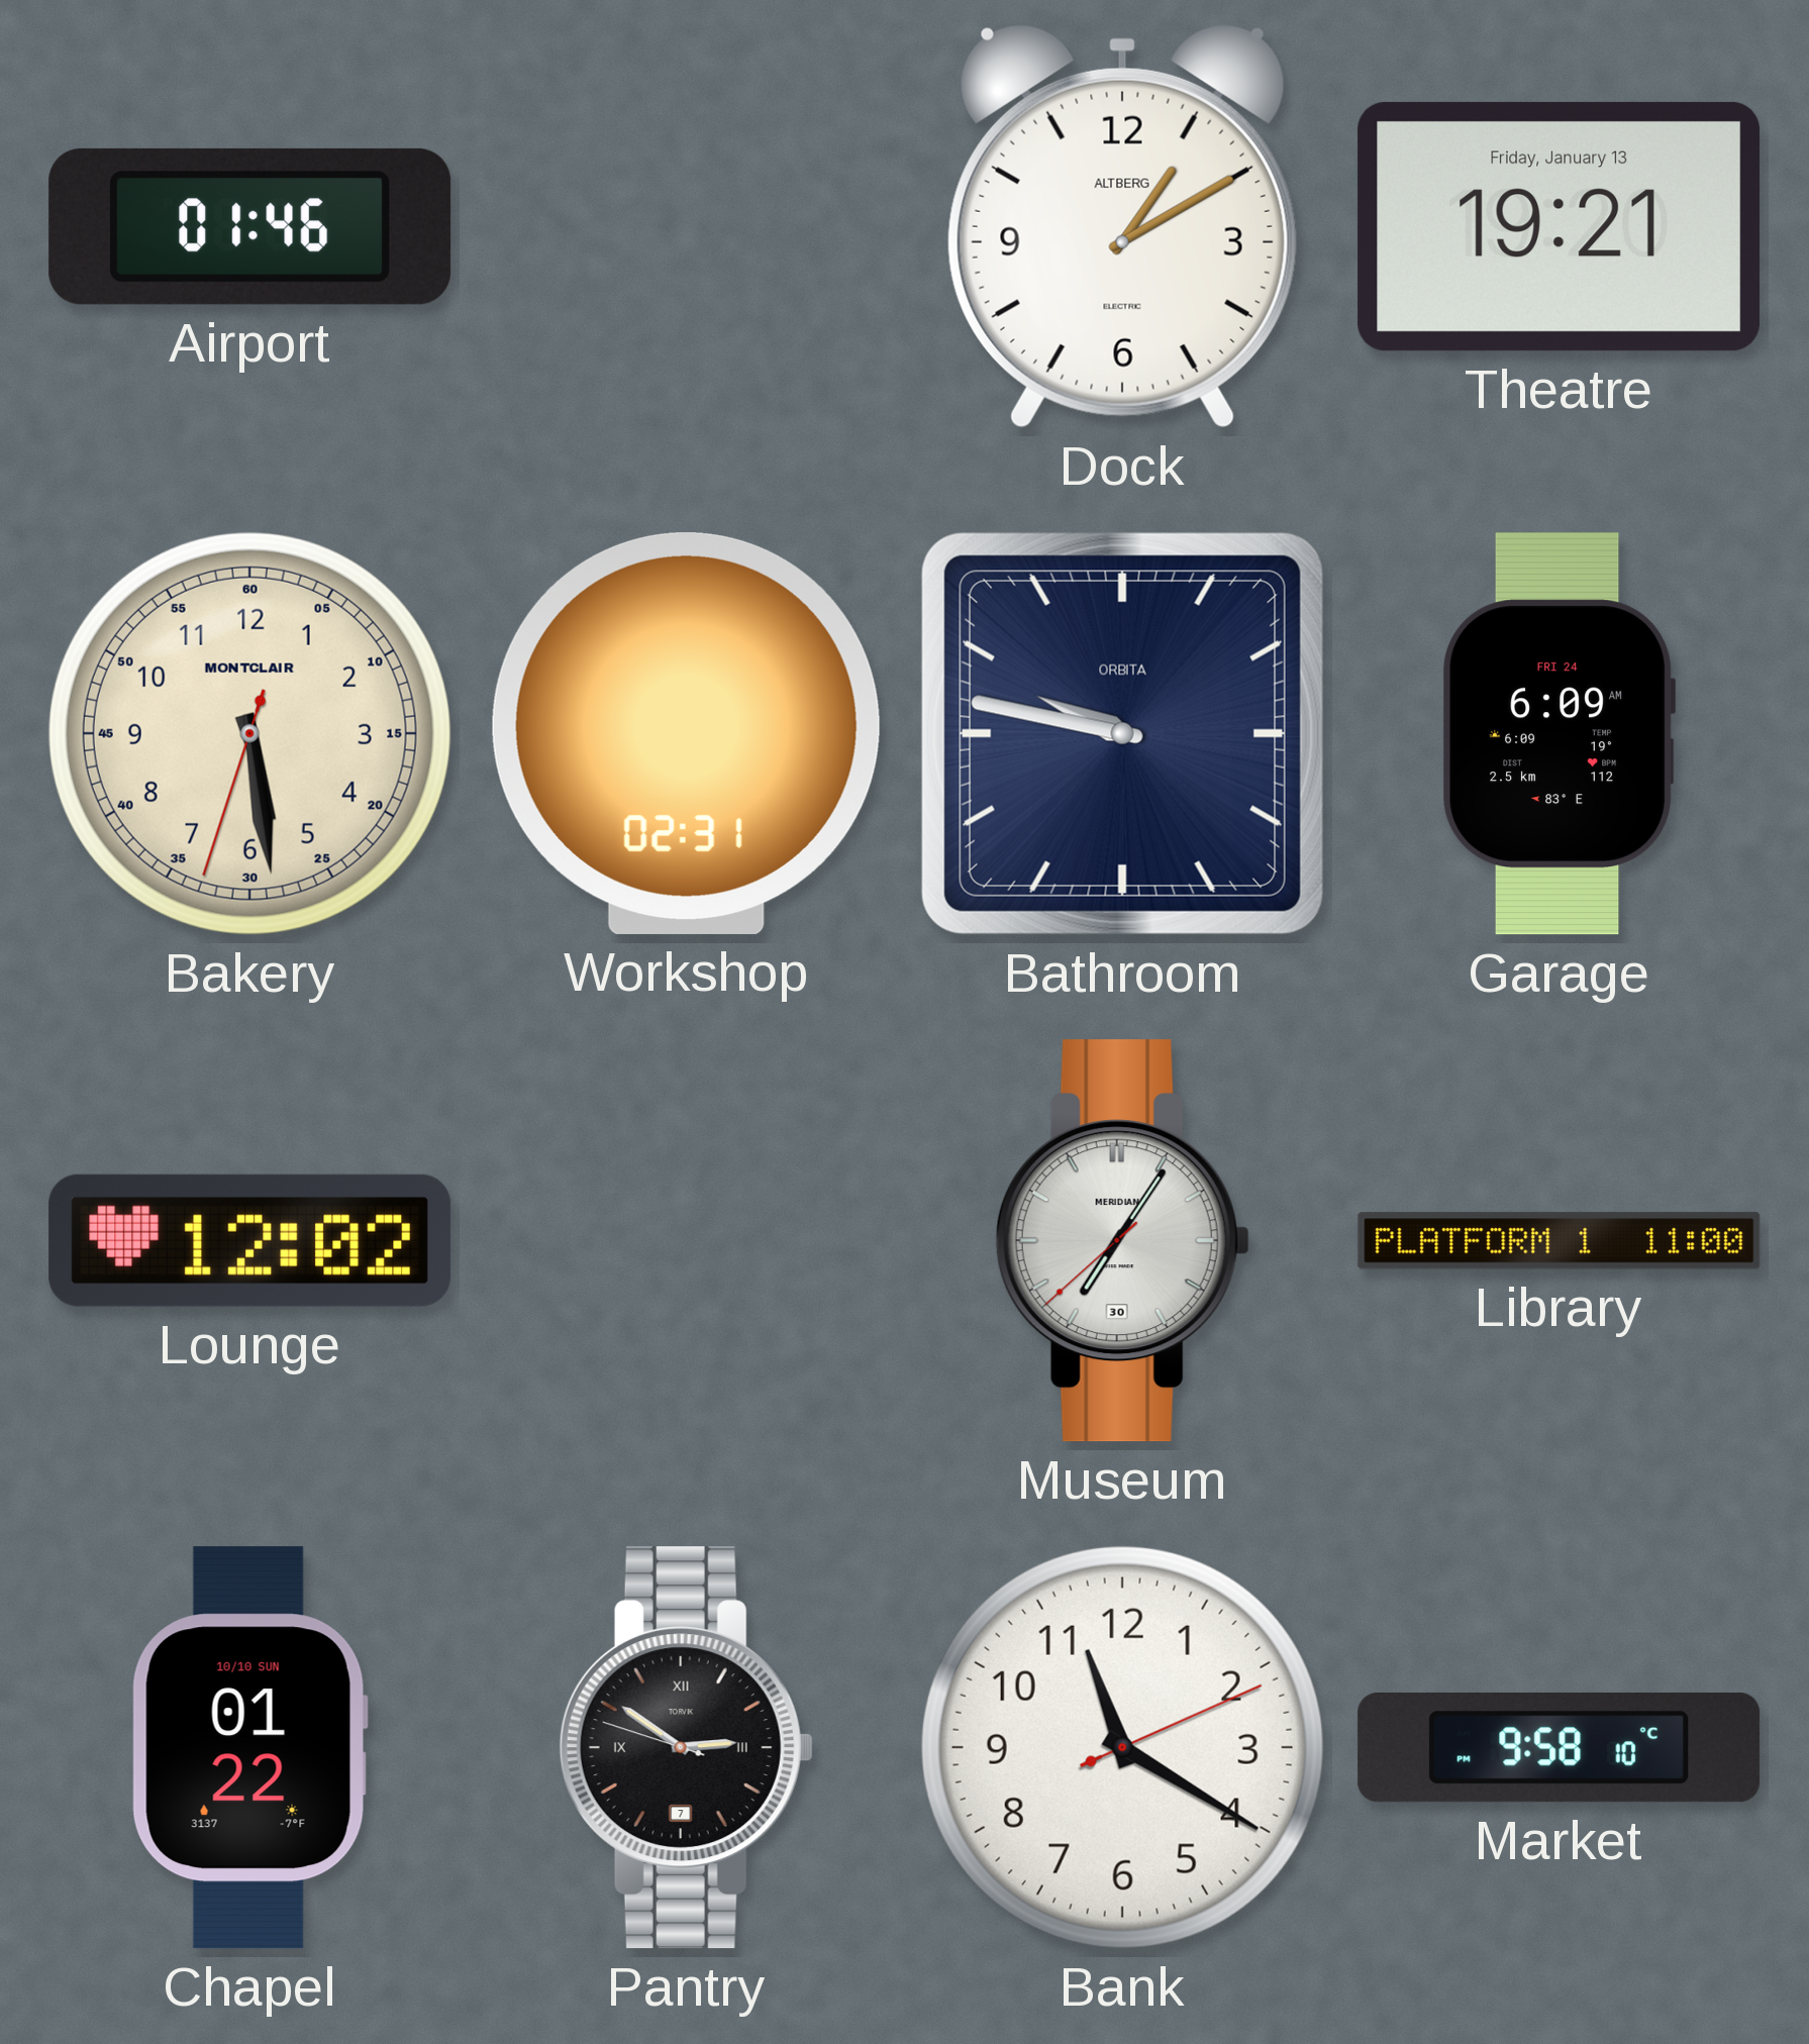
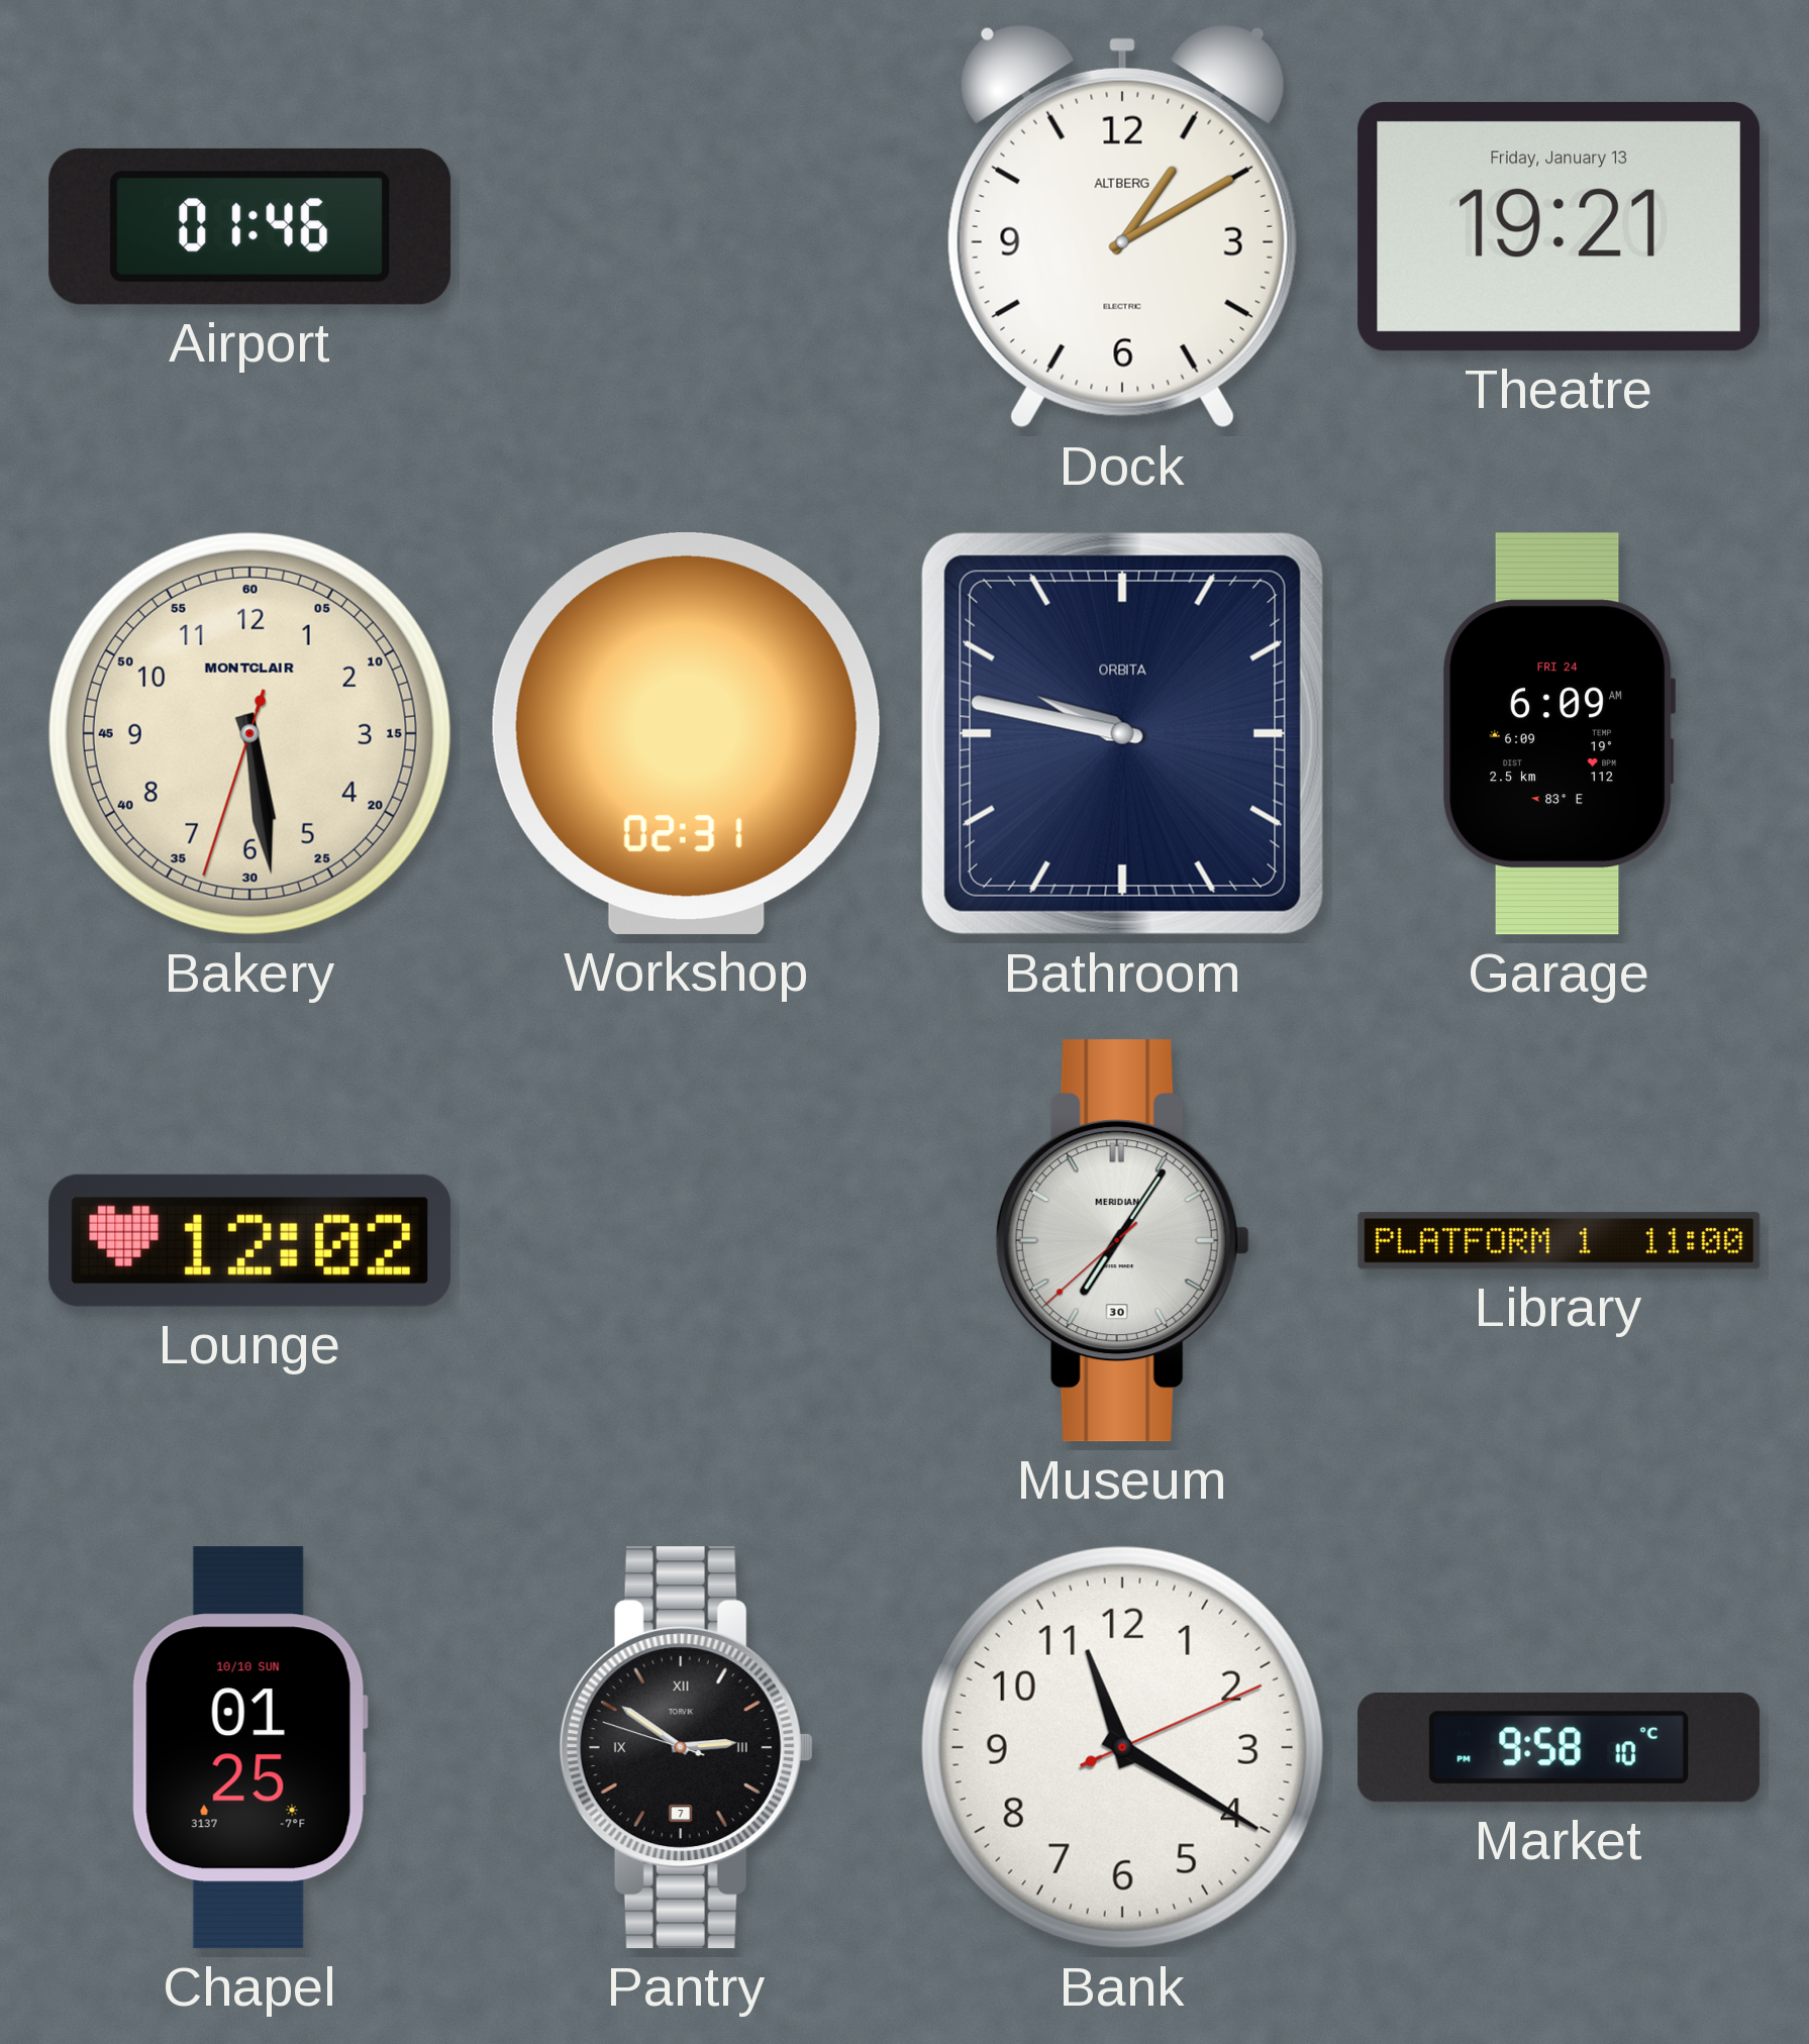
Chapel: 01:22 -> 01:25 (249, 1748)
